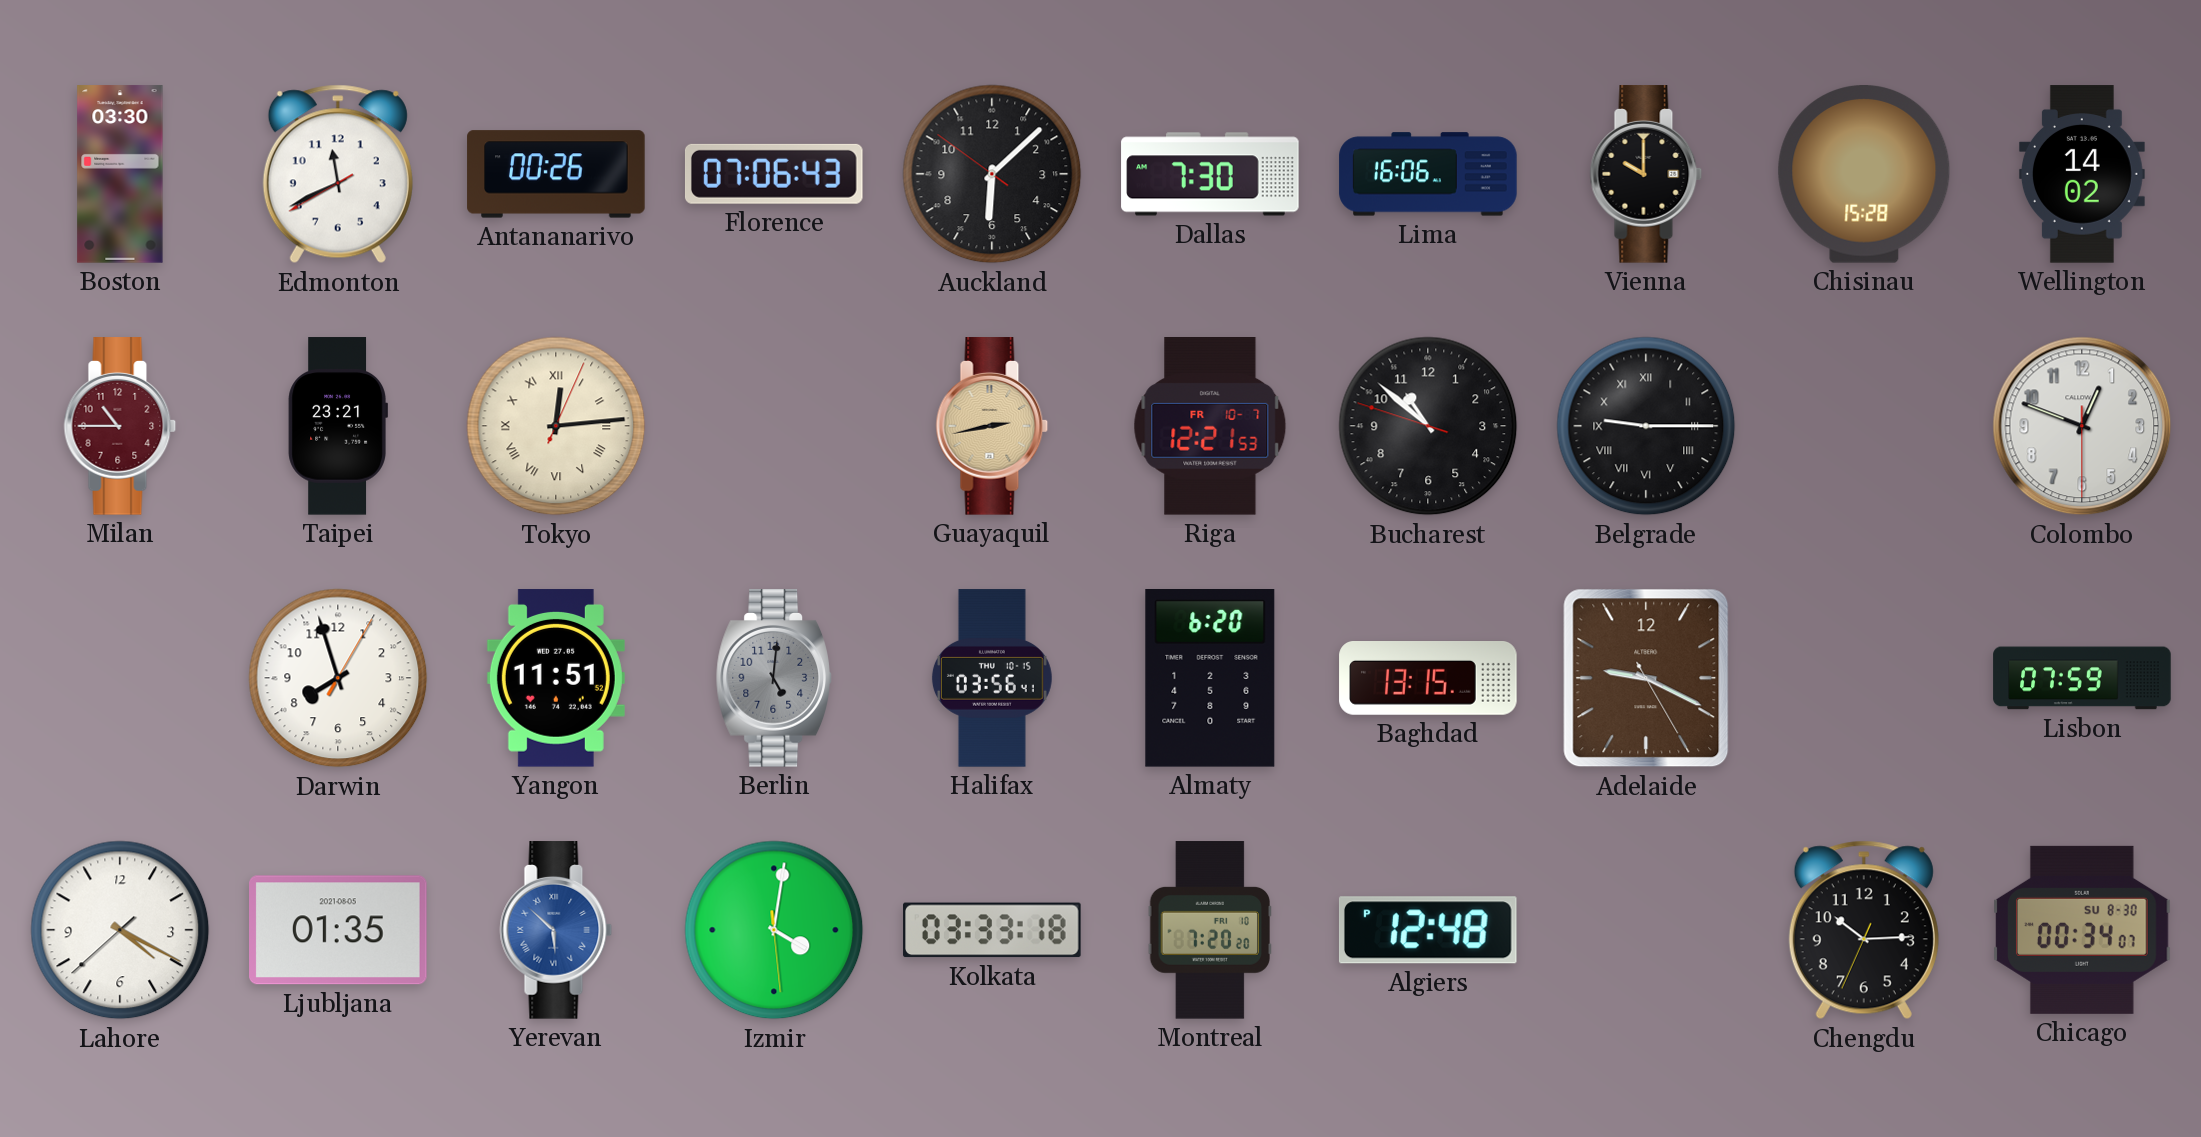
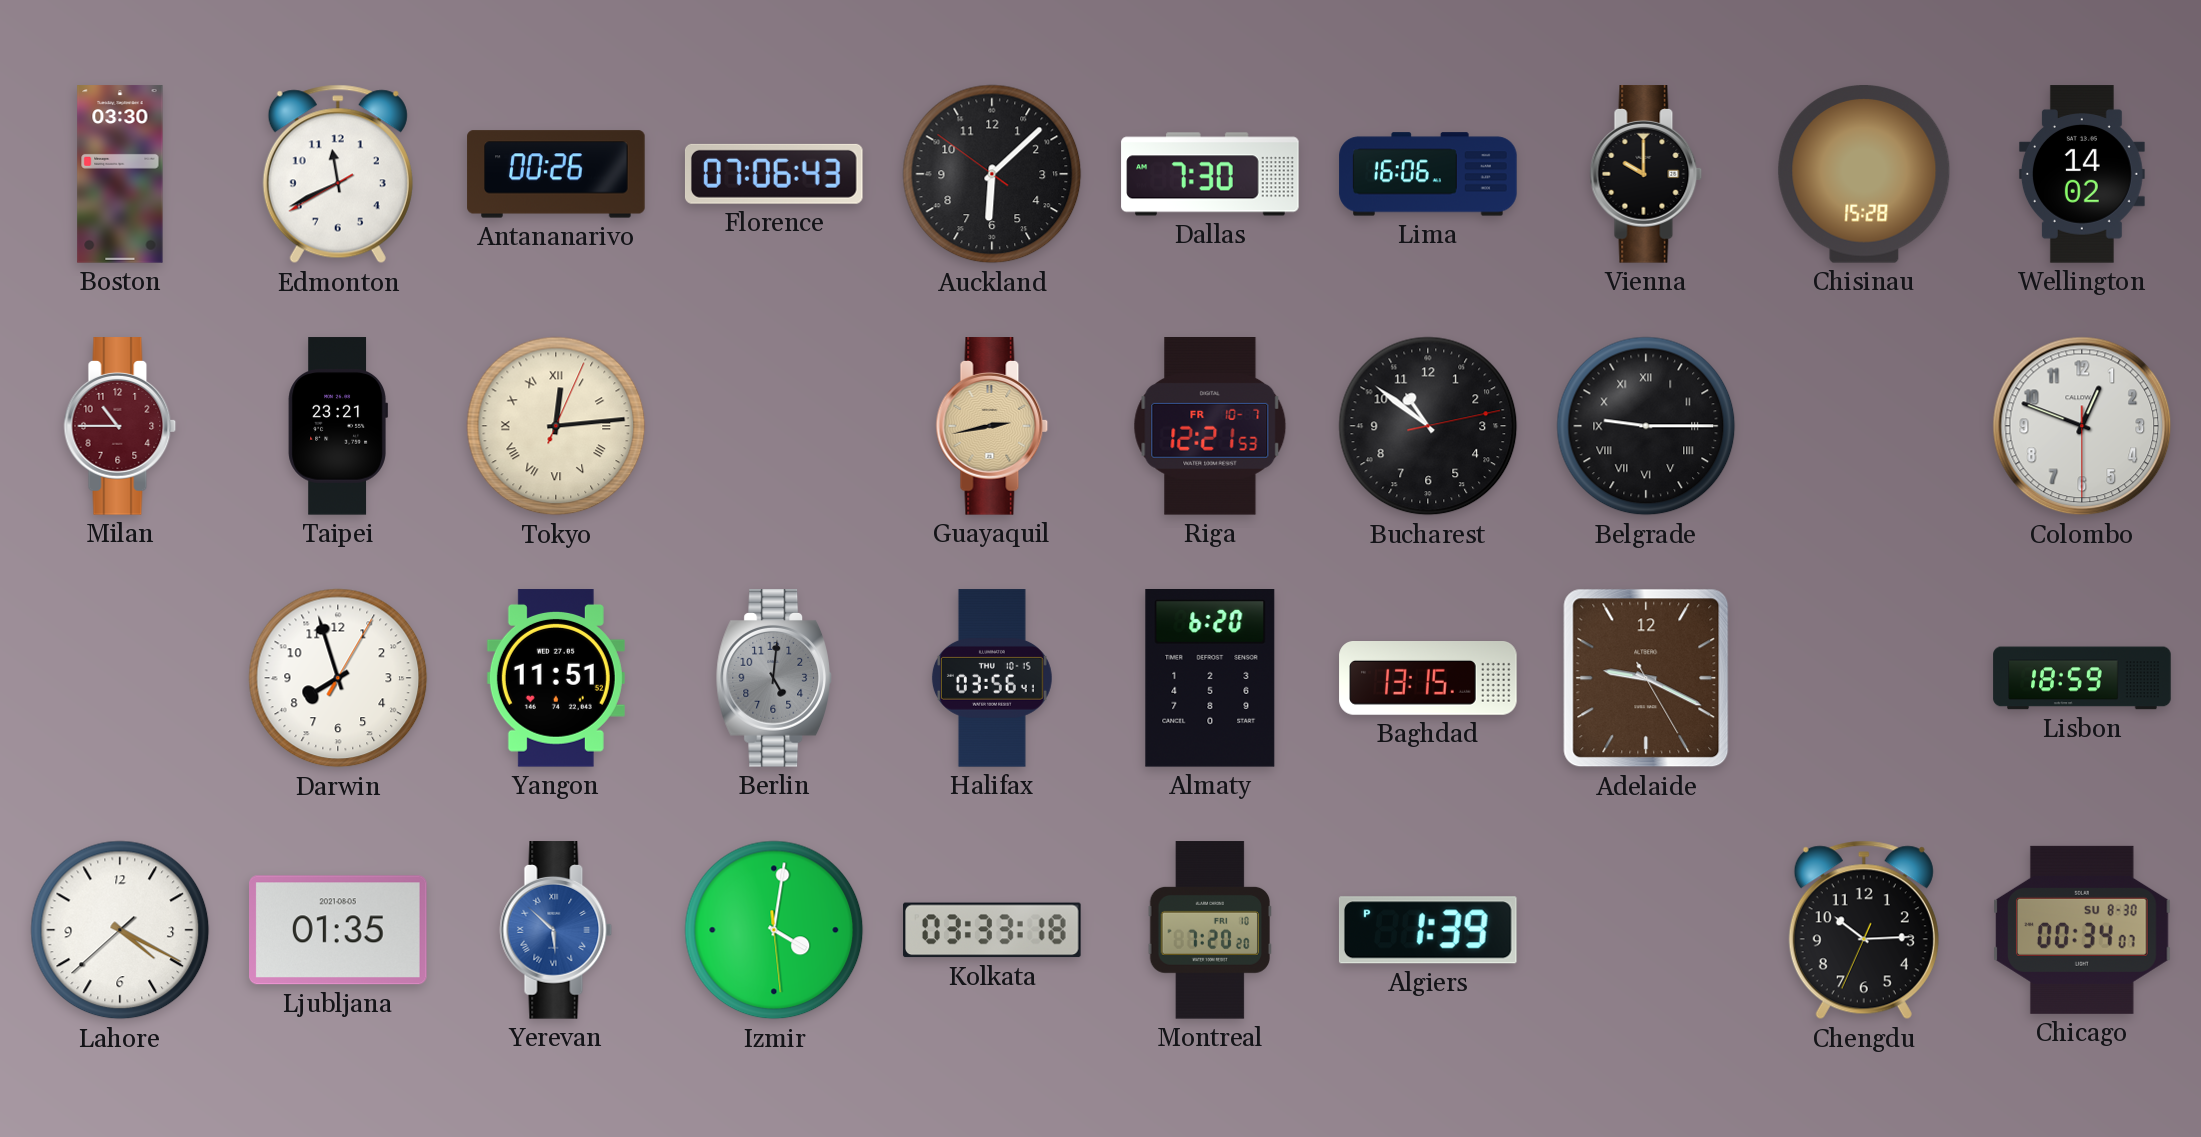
Bucharest: 10:51:48 -> 10:51:13 (1428, 426)
Lisbon: 07:59 -> 18:59 (2082, 678)
Algiers: 12:48 -> 1:39 (1428, 930)
